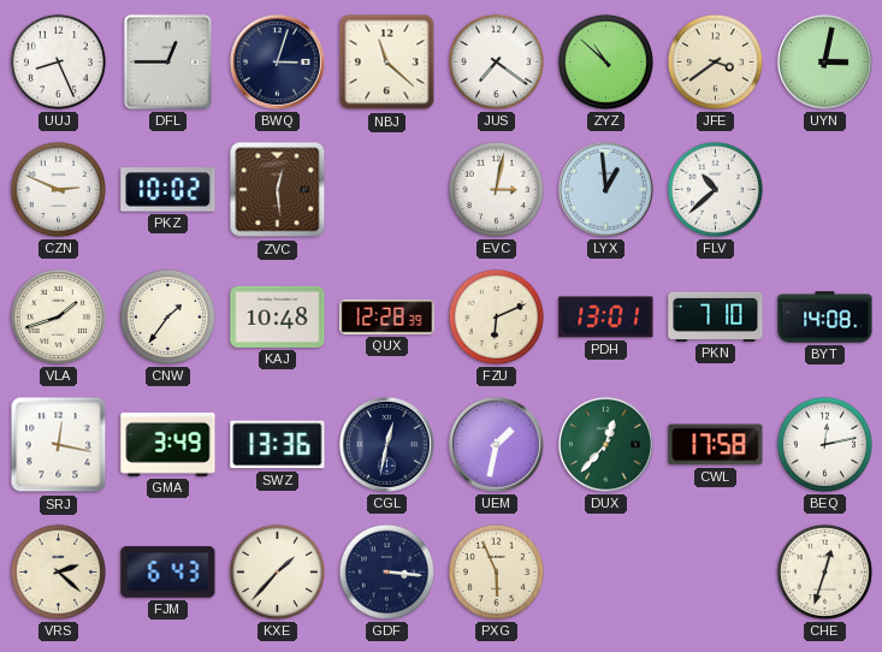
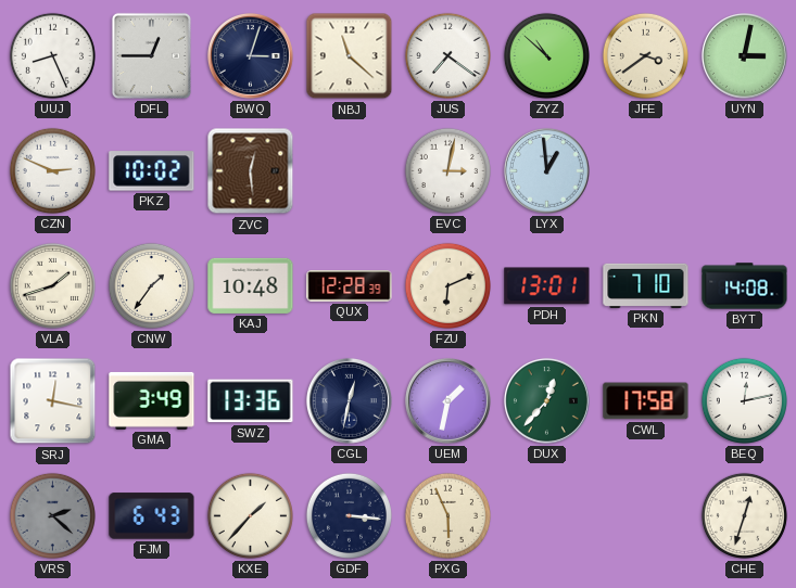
FLV: 10:38 -> none (715, 189)
VRS dial: cream -> grey (52, 515)
